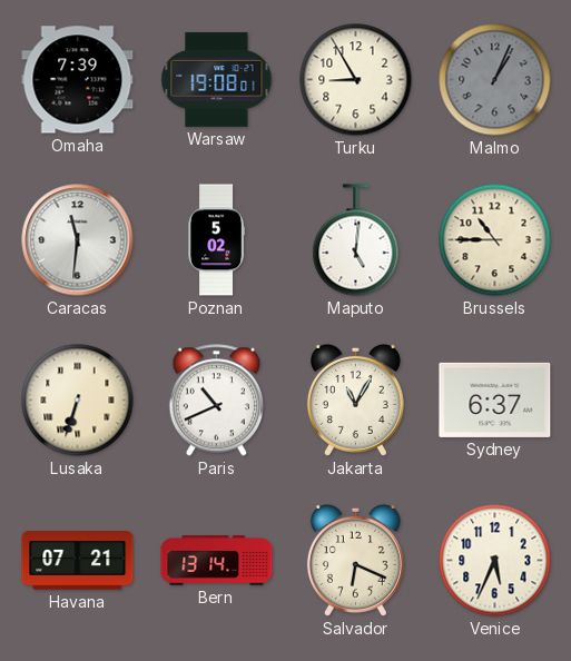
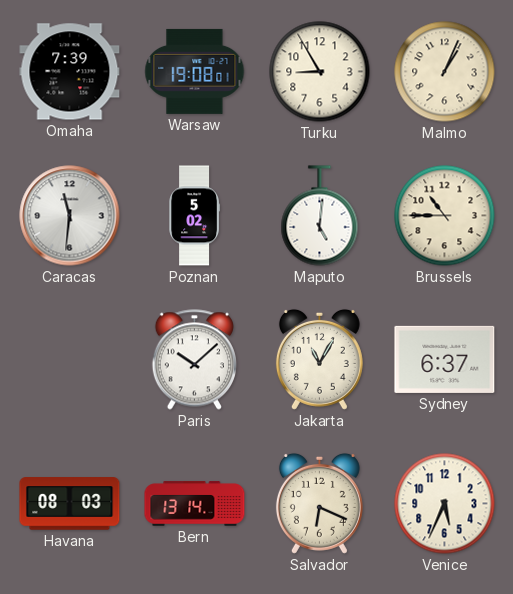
Malmo dial: grey -> cream (445, 72)
Lusaka: 6:33 -> none (78, 401)
Paris: 10:41 -> 10:08 (194, 360)
Havana: 07:21 -> 08:03 (70, 504)
